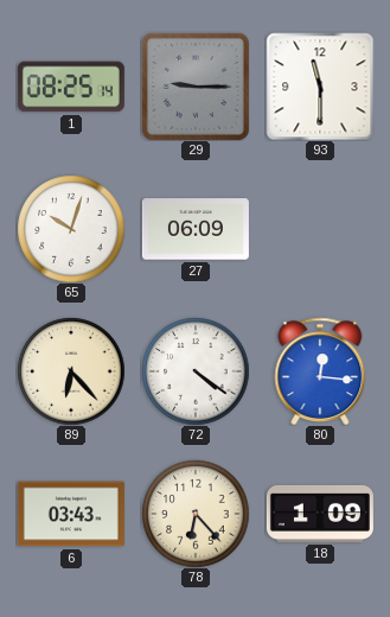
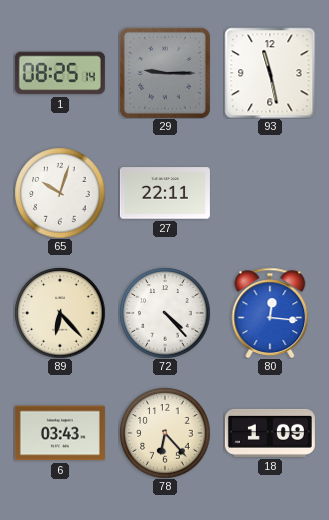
93: 11:30 -> 11:28 (270, 73)
27: 06:09 -> 22:11 (165, 193)
72: 4:21 -> 4:23 (165, 313)
